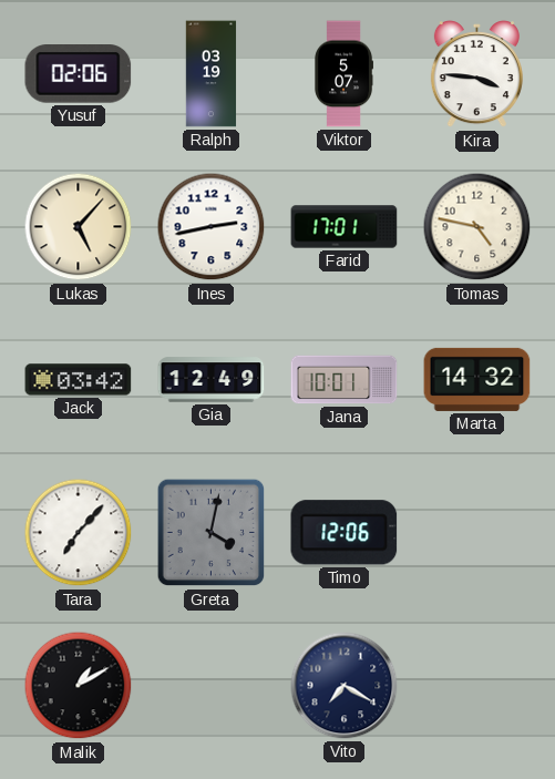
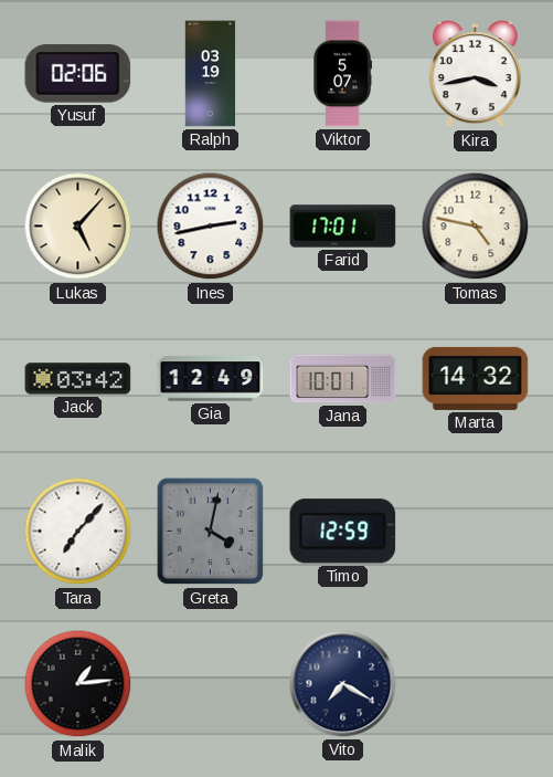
Kira: 3:46 -> 3:43 (475, 74)
Timo: 12:06 -> 12:59 (343, 532)
Malik: 1:10 -> 1:14 (78, 684)
